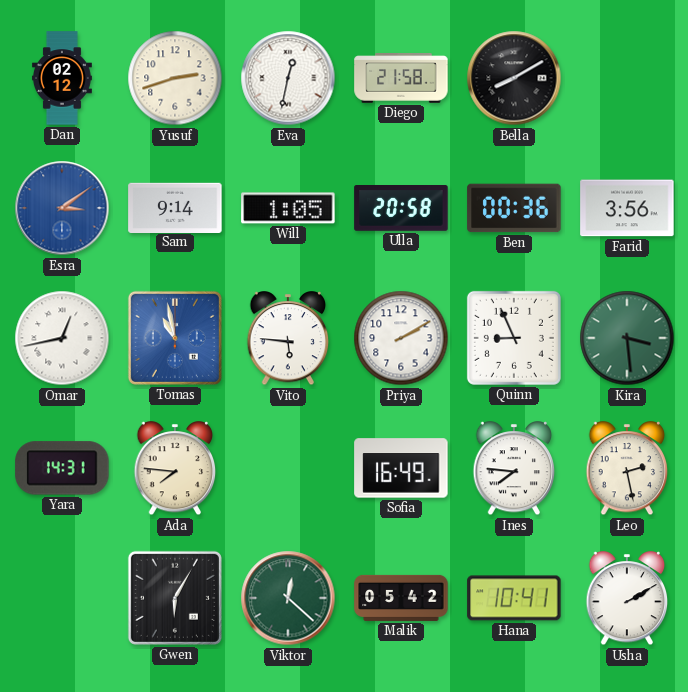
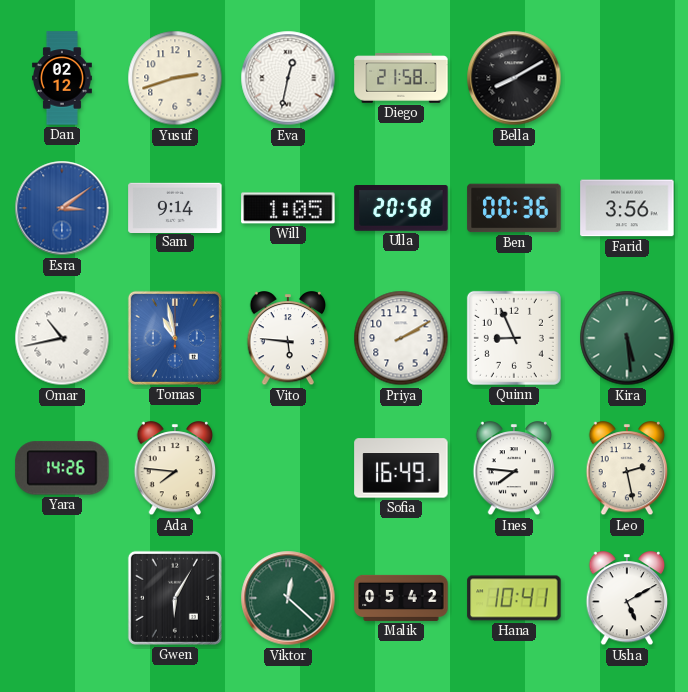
Omar: 12:43 -> 10:43 (62, 338)
Kira: 3:29 -> 5:29 (627, 338)
Yara: 14:31 -> 14:26 (62, 468)
Usha: 2:10 -> 5:10 (627, 599)
